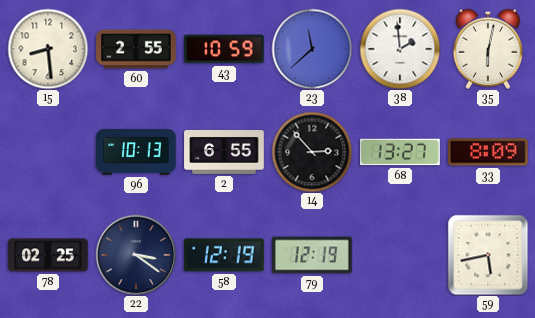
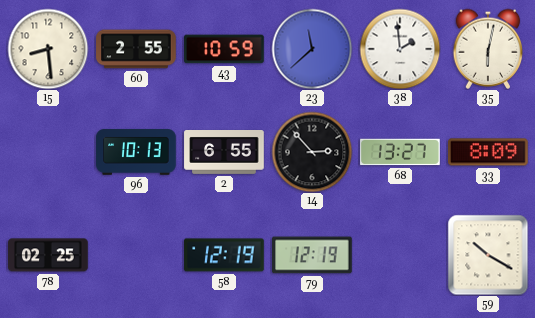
22: 3:21 -> none (136, 255)
59: 5:43 -> 10:20 (488, 255)
